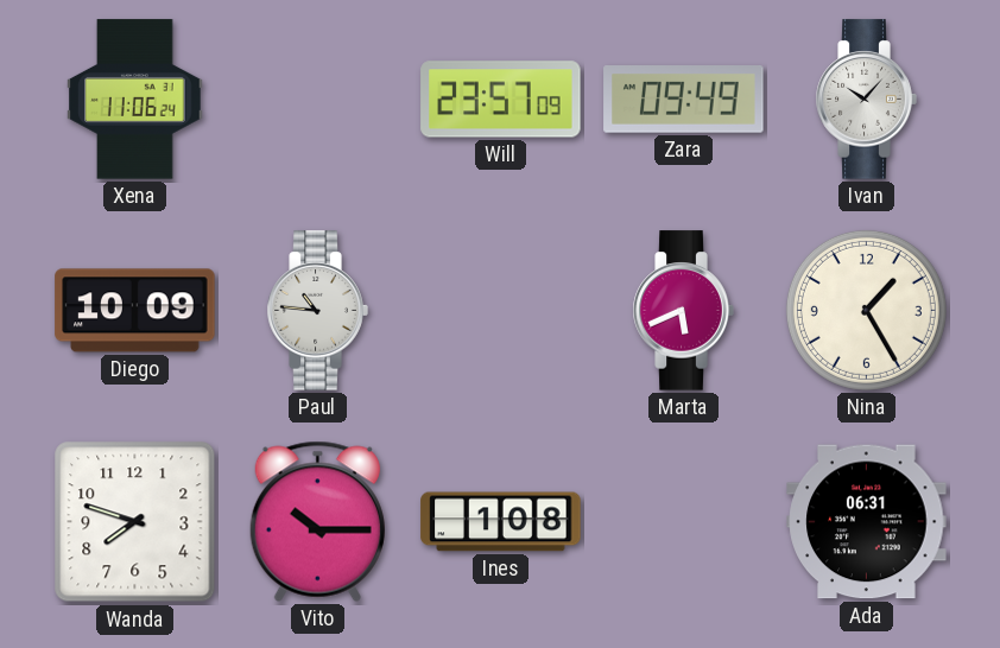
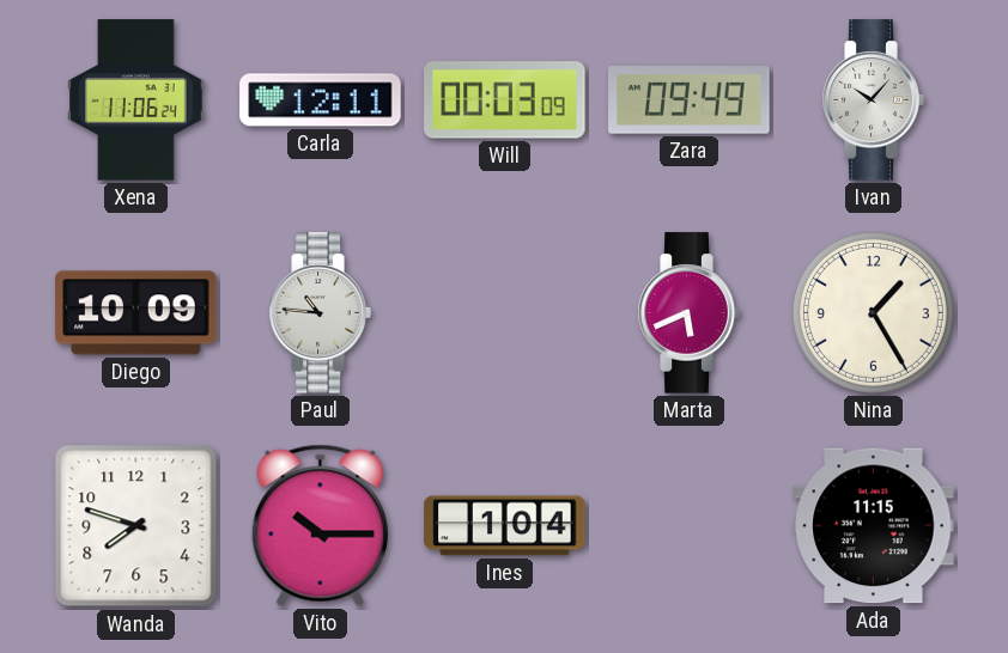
Carla: none -> 12:11 (321, 100)
Will: 23:57 -> 00:03 (505, 100)
Ines: 1:08 -> 1:04 (505, 526)
Ada: 06:31 -> 11:15 (874, 526)
